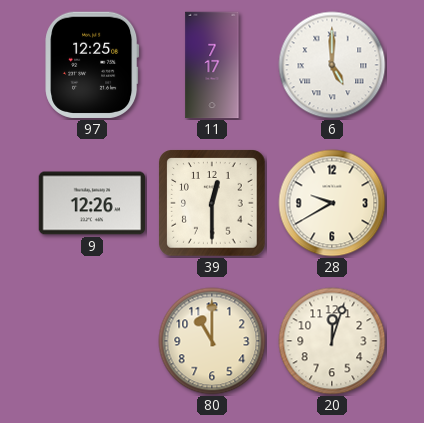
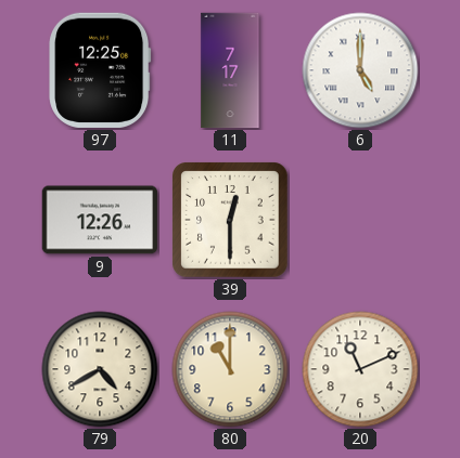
28: 9:40 -> none (332, 203)
79: none -> 4:40 (100, 369)
20: 12:03 -> 11:11 (360, 369)
